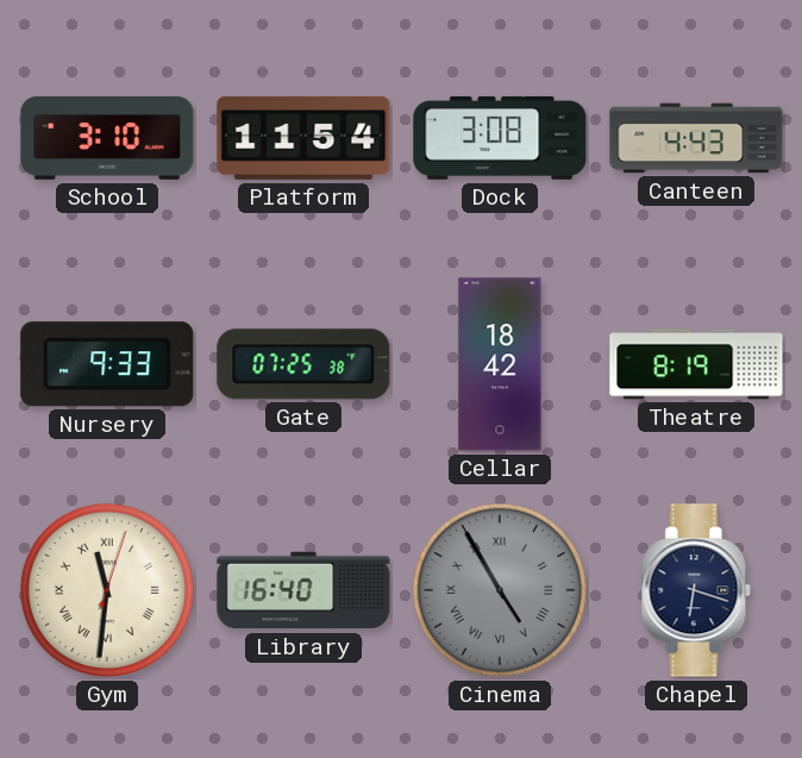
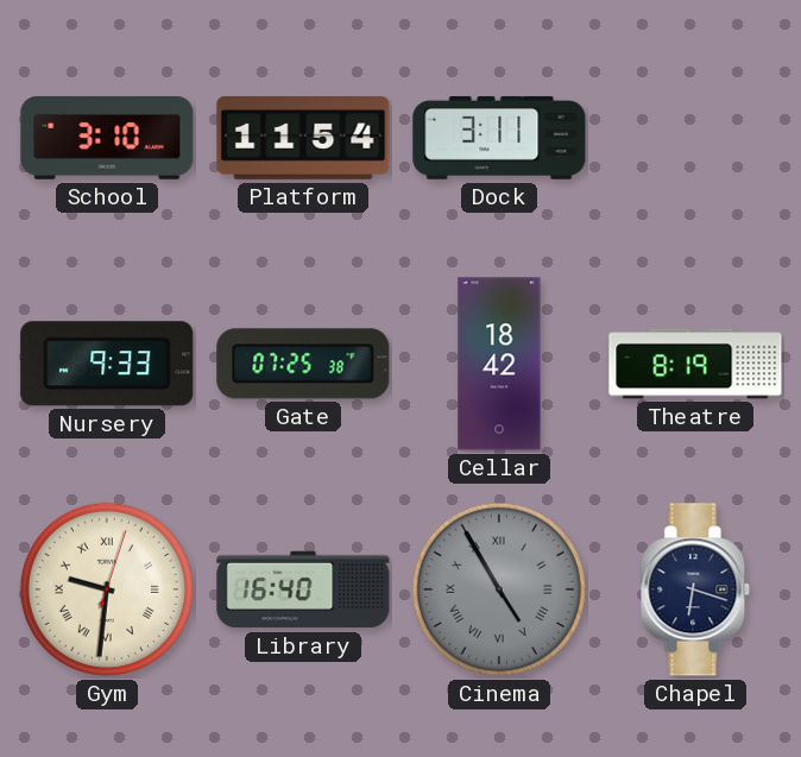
Dock: 3:08 -> 3:11 (499, 138)
Canteen: 4:43 -> none (696, 138)
Gym: 11:31 -> 9:31 (107, 589)
